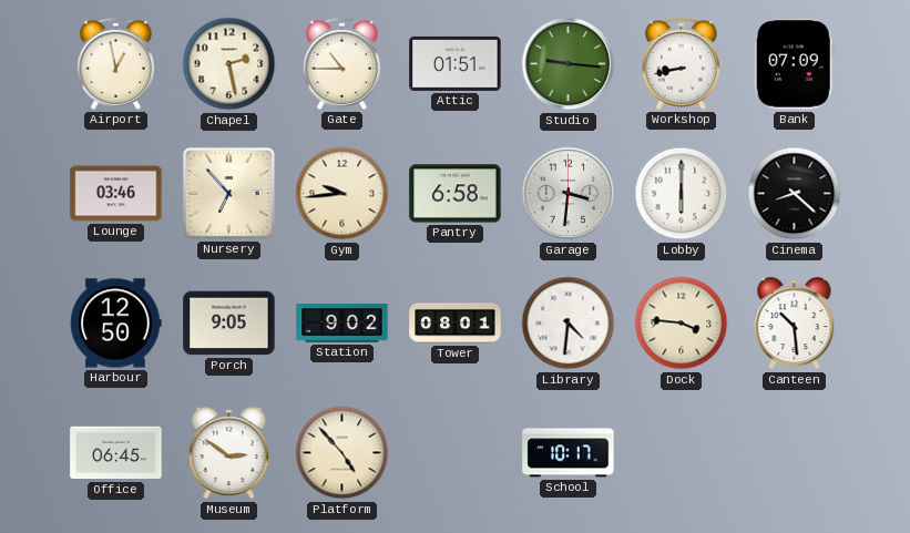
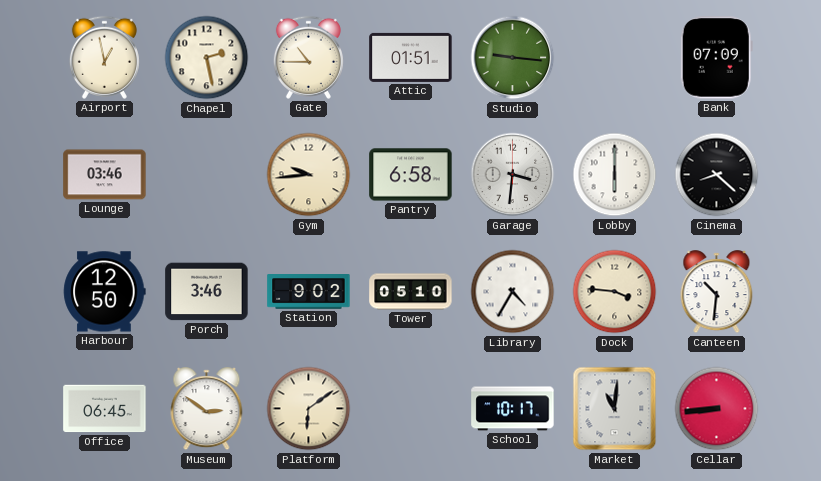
Workshop: 8:43 -> none (681, 63)
Nursery: 6:53 -> none (228, 193)
Porch: 9:05 -> 3:46 (207, 292)
Tower: 08:01 -> 05:10 (411, 292)
Library: 4:31 -> 4:35 (513, 292)
Canteen: 10:29 -> 10:31 (717, 292)
Platform: 4:53 -> 6:09 (309, 409)
Market: none -> 11:01 (615, 409)
Cellar: none -> 8:44 (717, 409)
